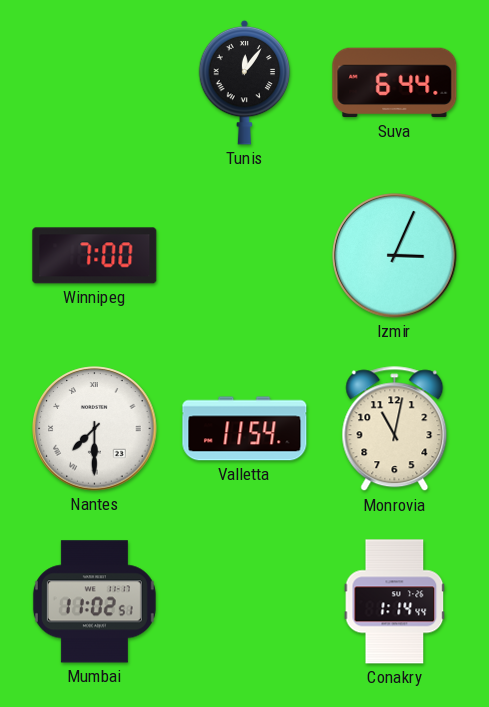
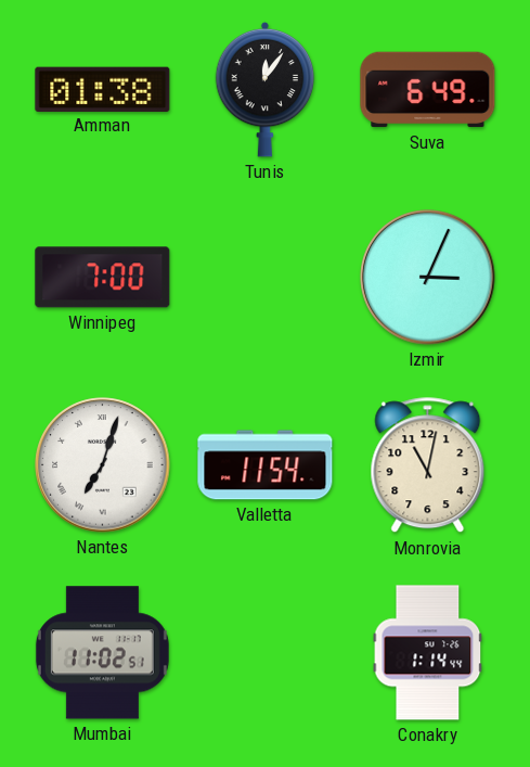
Amman: none -> 01:38 (103, 89)
Suva: 6:44 -> 6:49 (428, 90)
Nantes: 7:30 -> 7:03 (103, 465)
